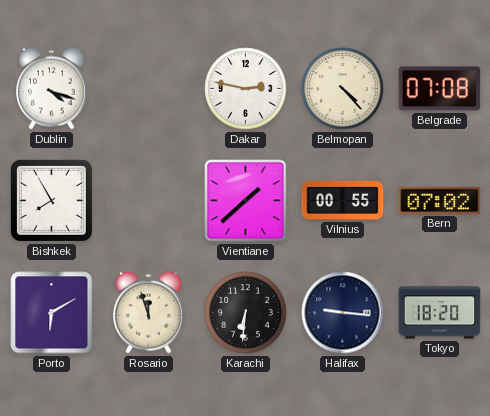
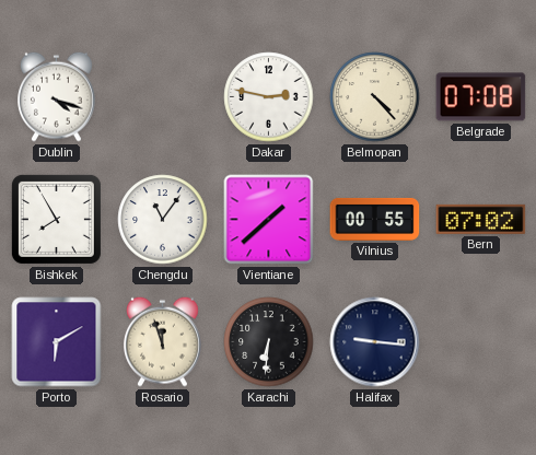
Chengdu: none -> 11:06 (163, 220)
Tokyo: 18:20 -> none (440, 313)
